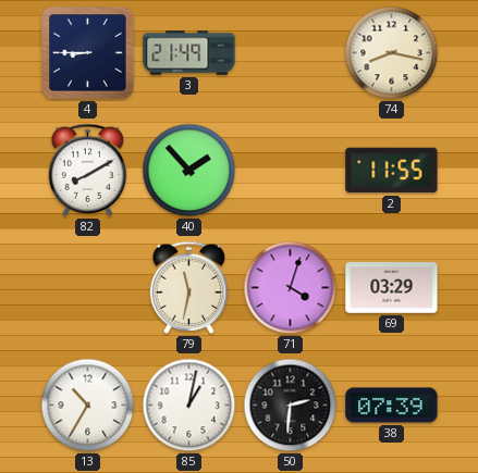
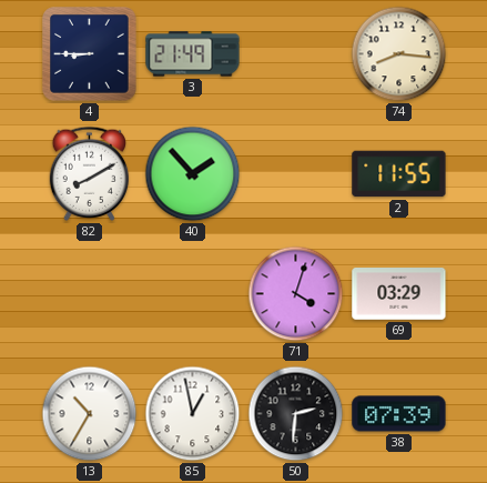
74: 8:17 -> 8:16 (399, 54)
79: 11:32 -> none (189, 287)
85: 1:02 -> 12:58 (193, 414)
